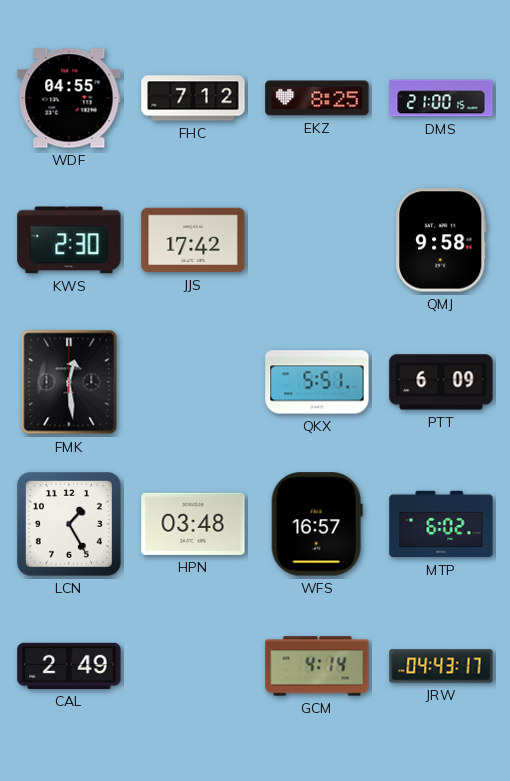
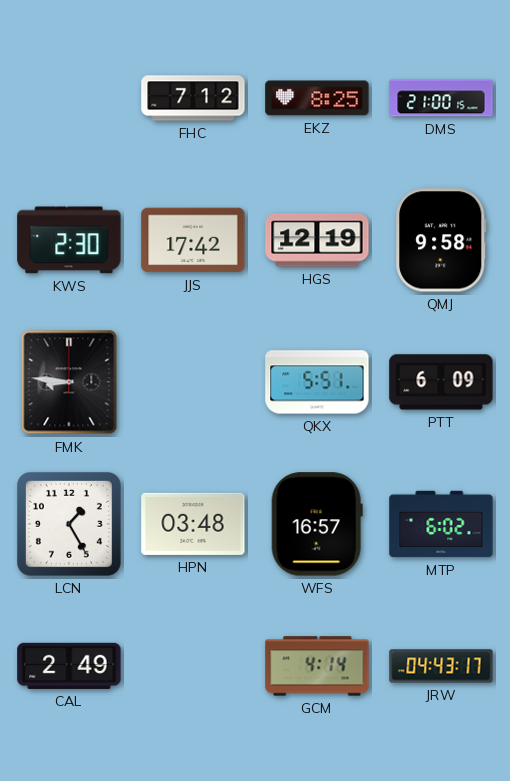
WDF: 04:55 -> none (69, 98)
HGS: none -> 12:19 (317, 240)
FMK: 12:29 -> 8:46 (69, 382)
